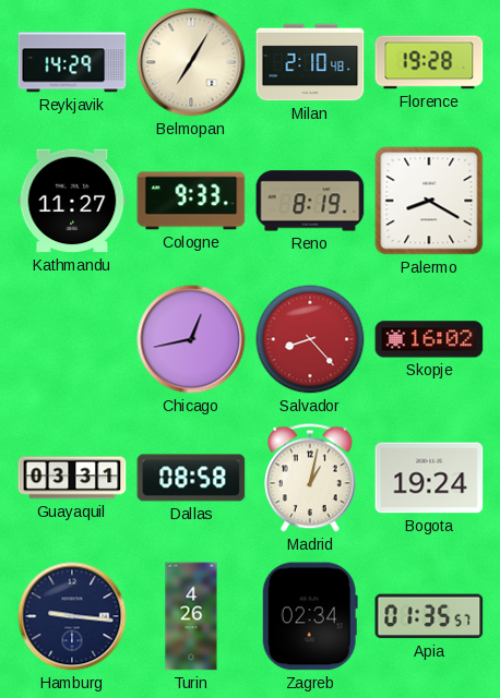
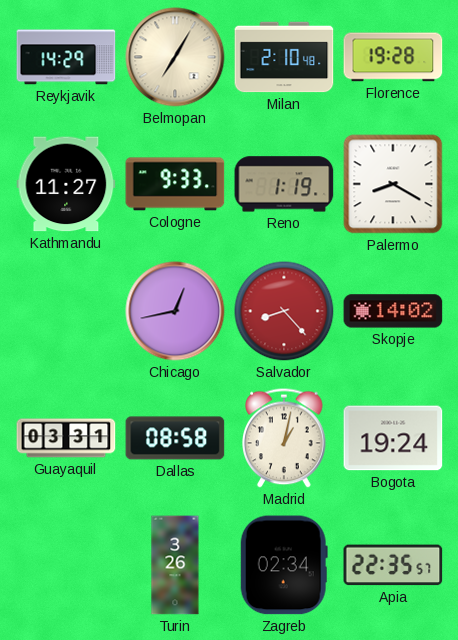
Reno: 8:19 -> 1:19 (284, 184)
Skopje: 16:02 -> 14:02 (393, 311)
Hamburg: 9:16 -> none (72, 616)
Turin: 4:26 -> 3:26 (175, 565)
Apia: 01:35 -> 22:35 (393, 565)
